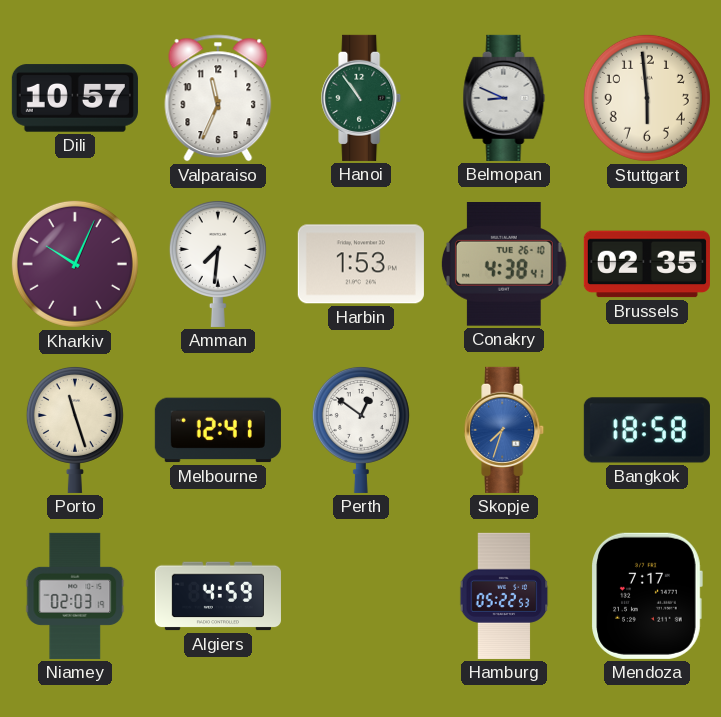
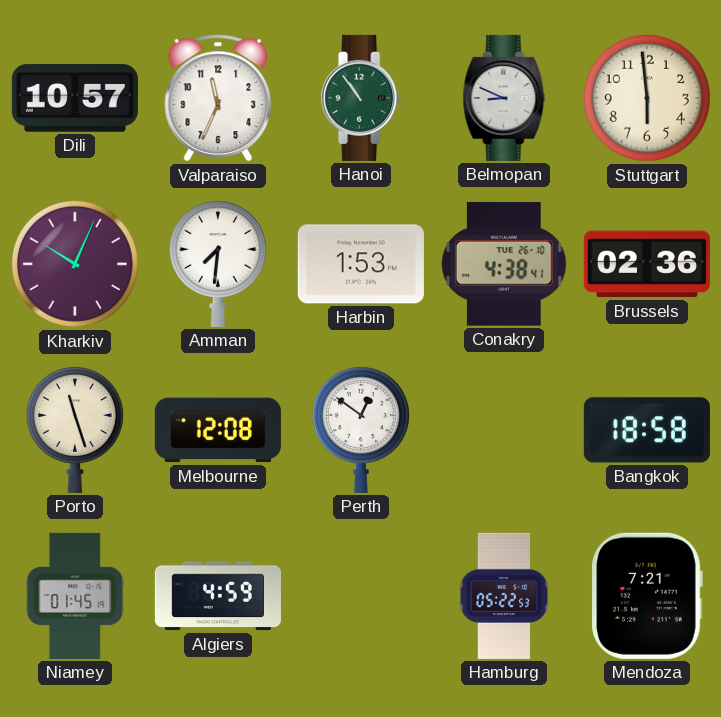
Brussels: 02:35 -> 02:36 (647, 264)
Melbourne: 12:41 -> 12:08 (218, 430)
Skopje: 7:33 -> none (505, 430)
Niamey: 02:03 -> 01:45 (75, 596)
Mendoza: 7:17 -> 7:21 (647, 596)
